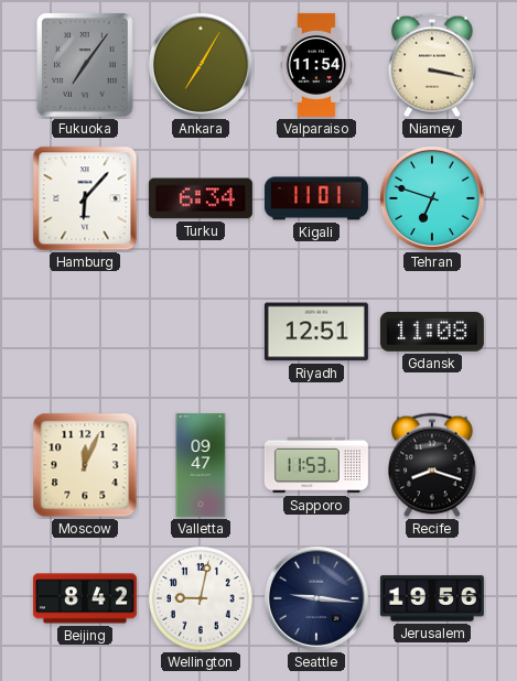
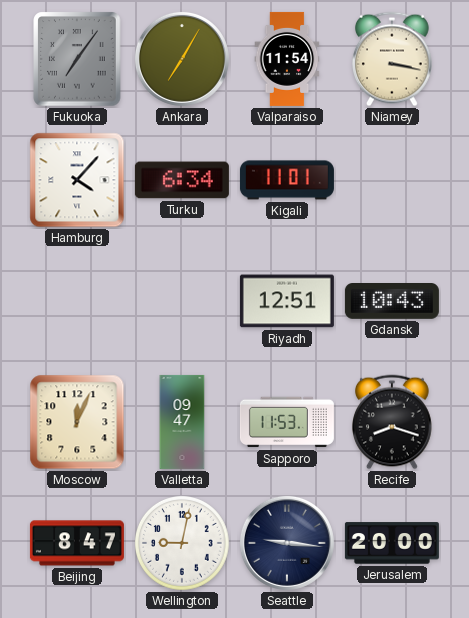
Hamburg: 6:07 -> 4:07 (77, 180)
Tehran: 6:48 -> none (432, 198)
Gdansk: 11:08 -> 10:43 (392, 302)
Beijing: 8:42 -> 8:47 (77, 543)
Jerusalem: 19:56 -> 20:00 (392, 543)
